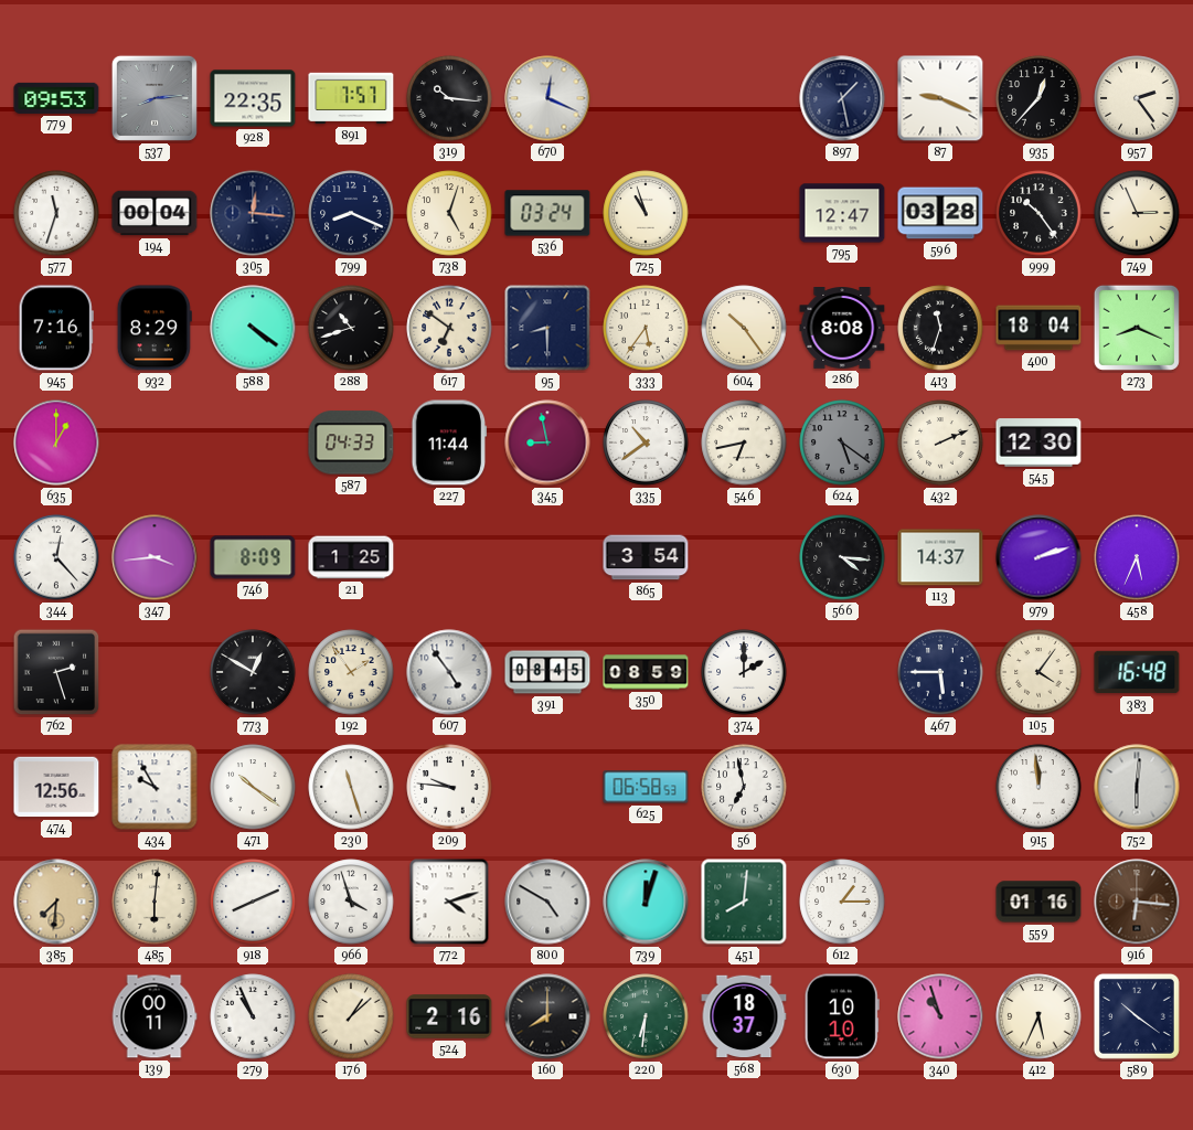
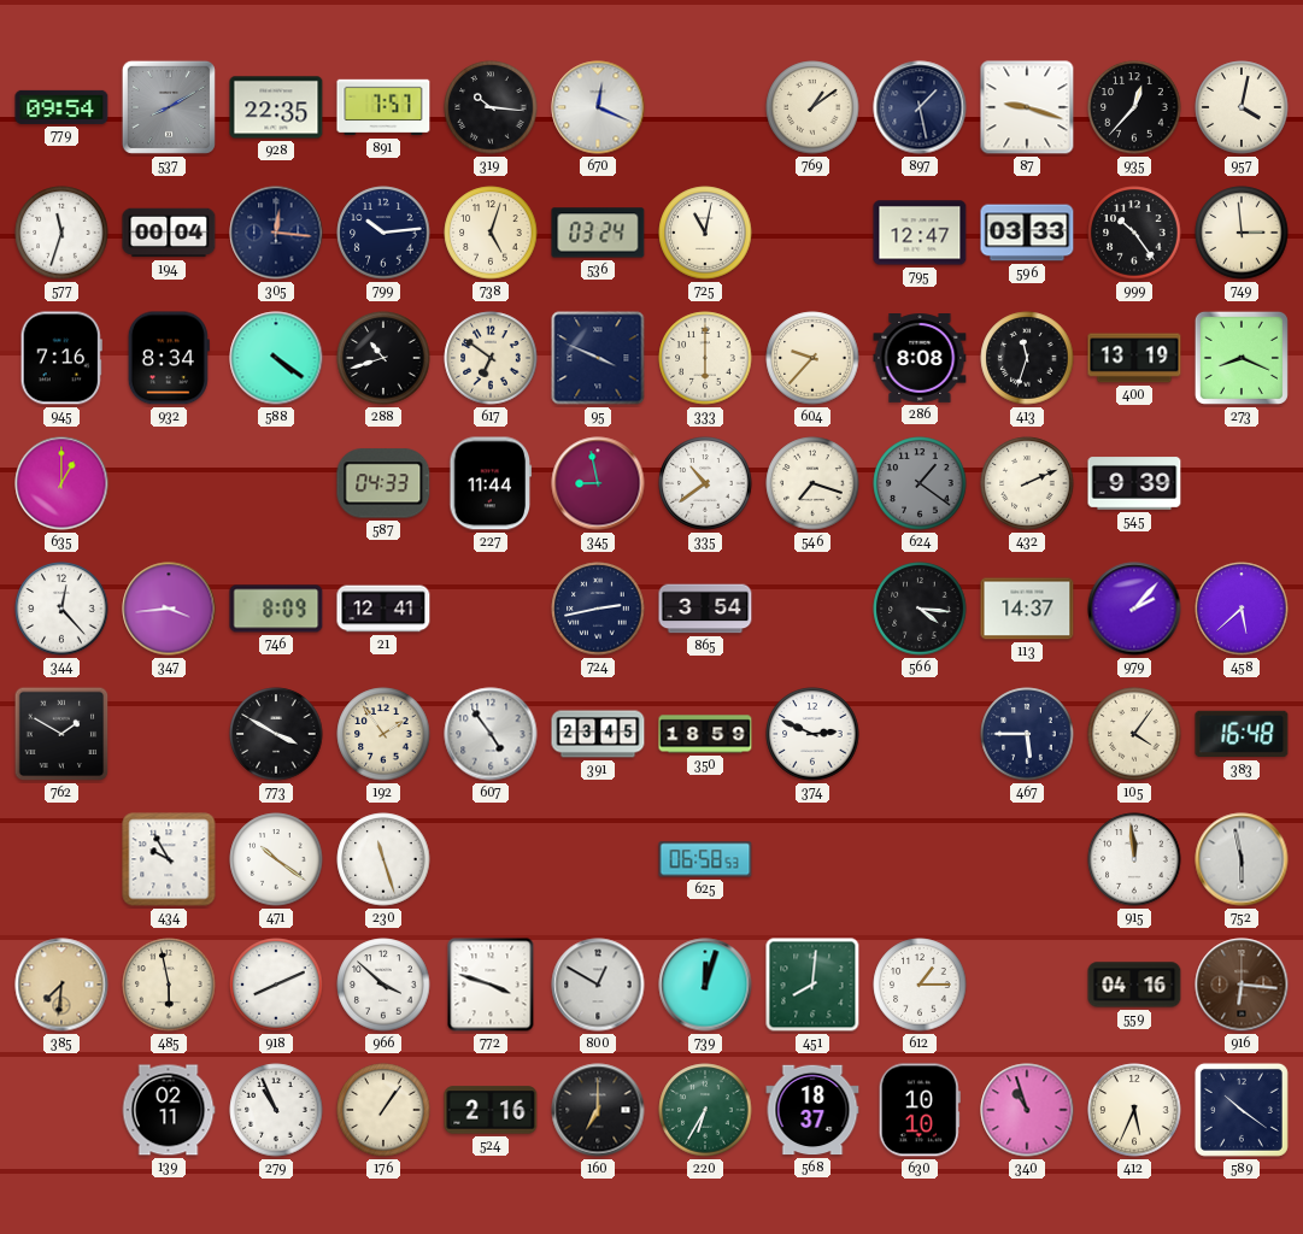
779: 09:53 -> 09:54 (61, 107)
537: 8:14 -> 8:10 (169, 107)
769: none -> 1:09 (812, 107)
87: 9:19 -> 9:18 (1027, 107)
957: 2:24 -> 4:02 (1242, 107)
799: 8:19 -> 10:14 (383, 233)
725: 10:57 -> 11:02 (705, 233)
596: 03:28 -> 03:33 (1027, 233)
749: 2:56 -> 2:59 (1242, 233)
932: 8:29 -> 8:34 (169, 358)
95: 8:30 -> 3:49 (598, 358)
333: 5:36 -> 6:00 (705, 358)
604: 10:24 -> 9:37 (812, 358)
400: 18:04 -> 13:19 (1134, 358)
546: 6:43 -> 7:18 (812, 483)
624: 5:21 -> 1:21 (920, 483)
545: 12:30 -> 9:39 (1134, 483)
21: 1:25 -> 12:41 (383, 609)
724: none -> 2:43 (598, 609)
979: 2:12 -> 2:07 (1134, 609)
458: 5:34 -> 5:38 (1242, 609)
762: 2:27 -> 1:50 (61, 734)
773: 12:50 -> 3:50 (276, 734)
391: 08:45 -> 23:45 (598, 734)
350: 08:59 -> 18:59 (705, 734)
374: 2:00 -> 2:49 (812, 734)
474: 12:56 -> none (56, 787)
209: 9:46 -> none (449, 787)
56: 6:58 -> none (744, 787)
752: 6:01 -> 5:58 (1242, 859)
485: 6:01 -> 5:58 (169, 985)
966: 3:57 -> 3:52 (383, 985)
772: 4:12 -> 3:48 (491, 985)
800: 4:50 -> 12:50 (598, 985)
559: 01:16 -> 04:16 (1134, 985)
139: 00:11 -> 02:11 (169, 1110)
176: 1:08 -> 1:06 (383, 1110)
160: 8:00 -> 7:00 (598, 1110)
220: 6:31 -> 6:35 (705, 1110)
